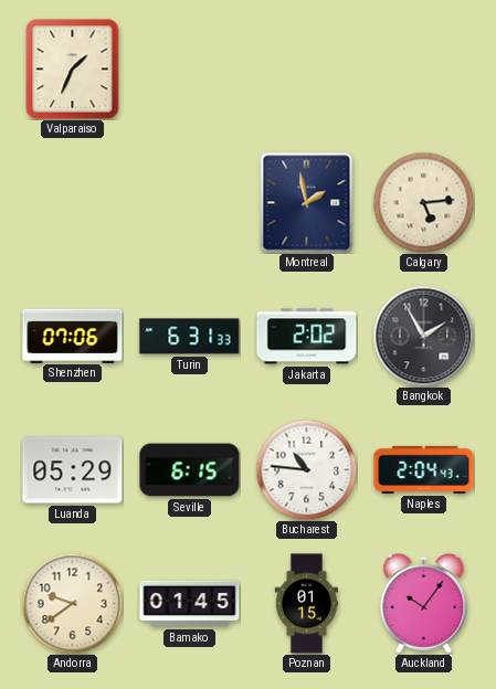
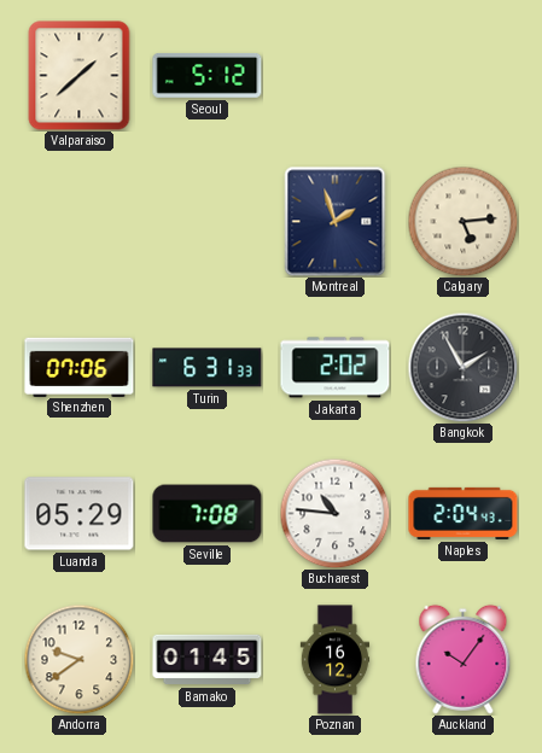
Valparaiso: 1:34 -> 1:38 (80, 76)
Seoul: none -> 5:12 (208, 76)
Montreal: 1:58 -> 1:57 (336, 222)
Seville: 6:15 -> 7:08 (208, 514)
Poznan: 01:15 -> 16:12 (336, 660)
